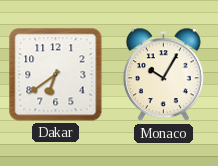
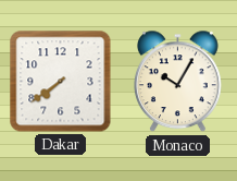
Dakar: 6:39 -> 7:39 (61, 82)
